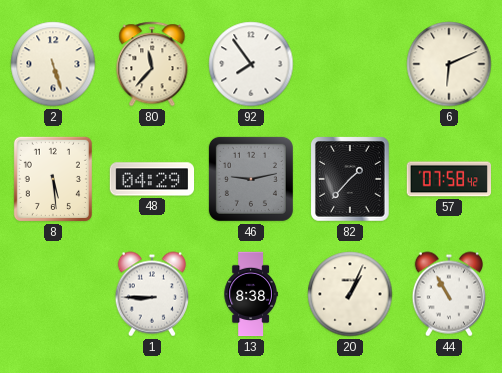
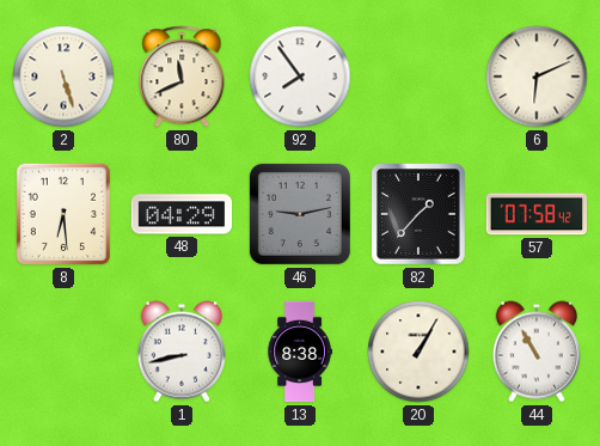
80: 11:37 -> 11:41 (182, 77)
8: 5:29 -> 6:29 (63, 214)
1: 8:45 -> 8:43 (180, 352)
20: 1:04 -> 1:05 (418, 352)
